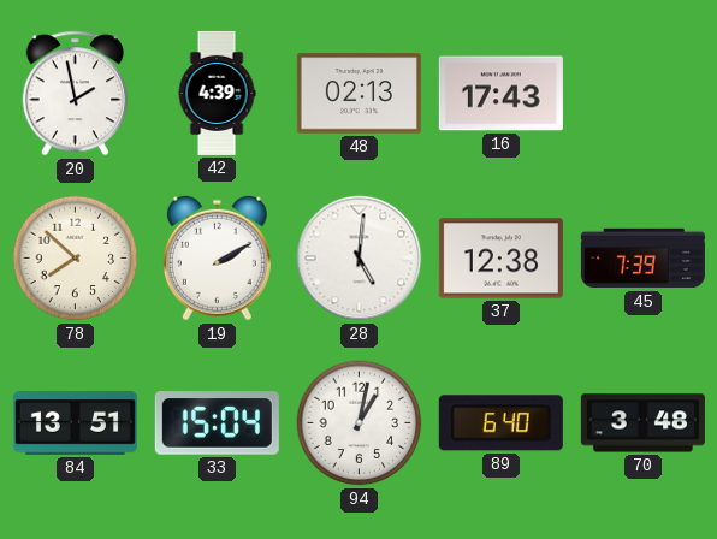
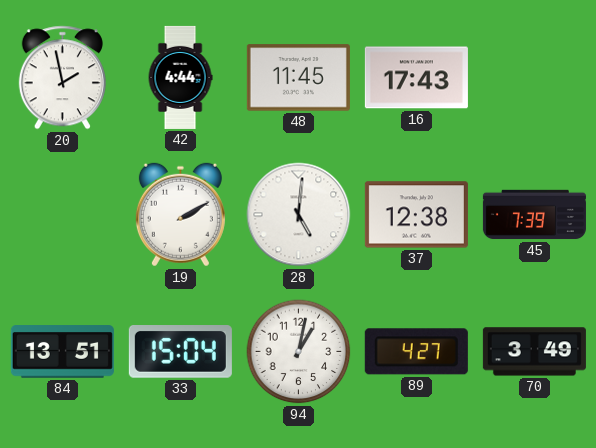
42: 4:39 -> 4:44 (180, 77)
48: 02:13 -> 11:45 (298, 78)
78: 7:52 -> none (76, 259)
89: 6:40 -> 4:27 (416, 352)
70: 3:48 -> 3:49 (534, 352)
